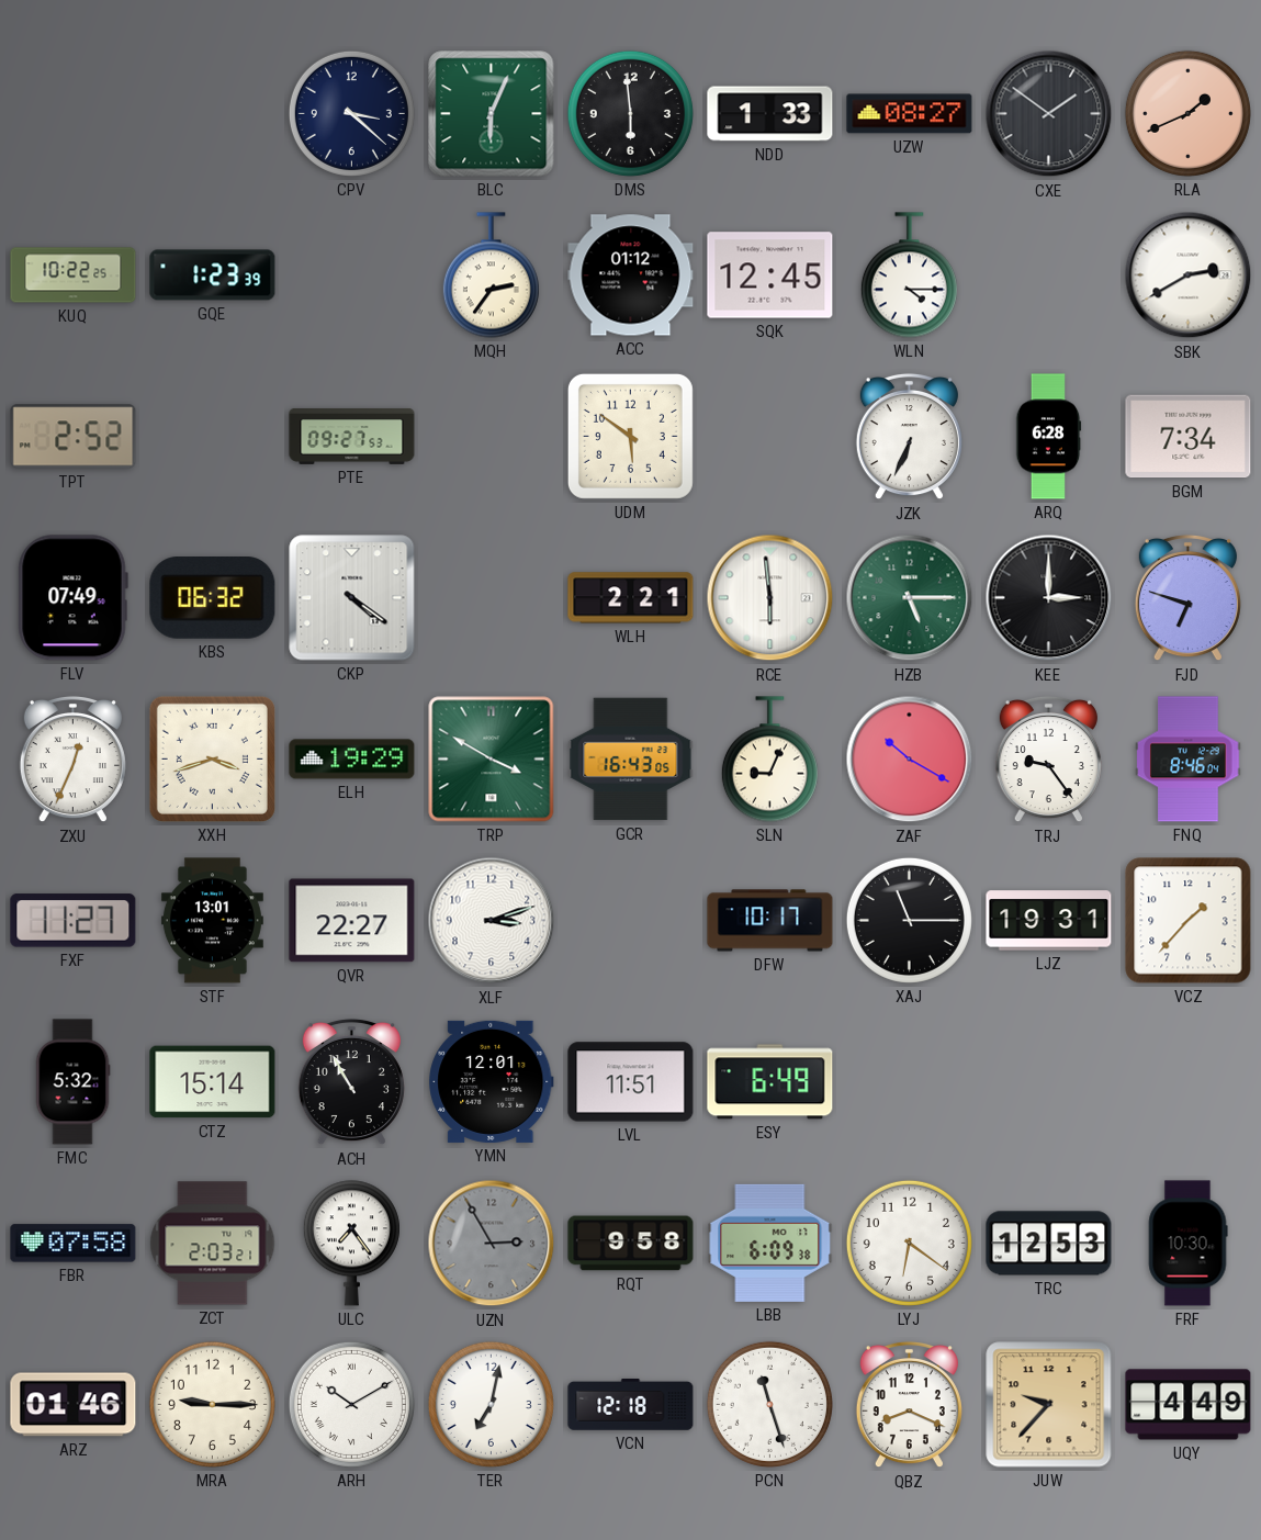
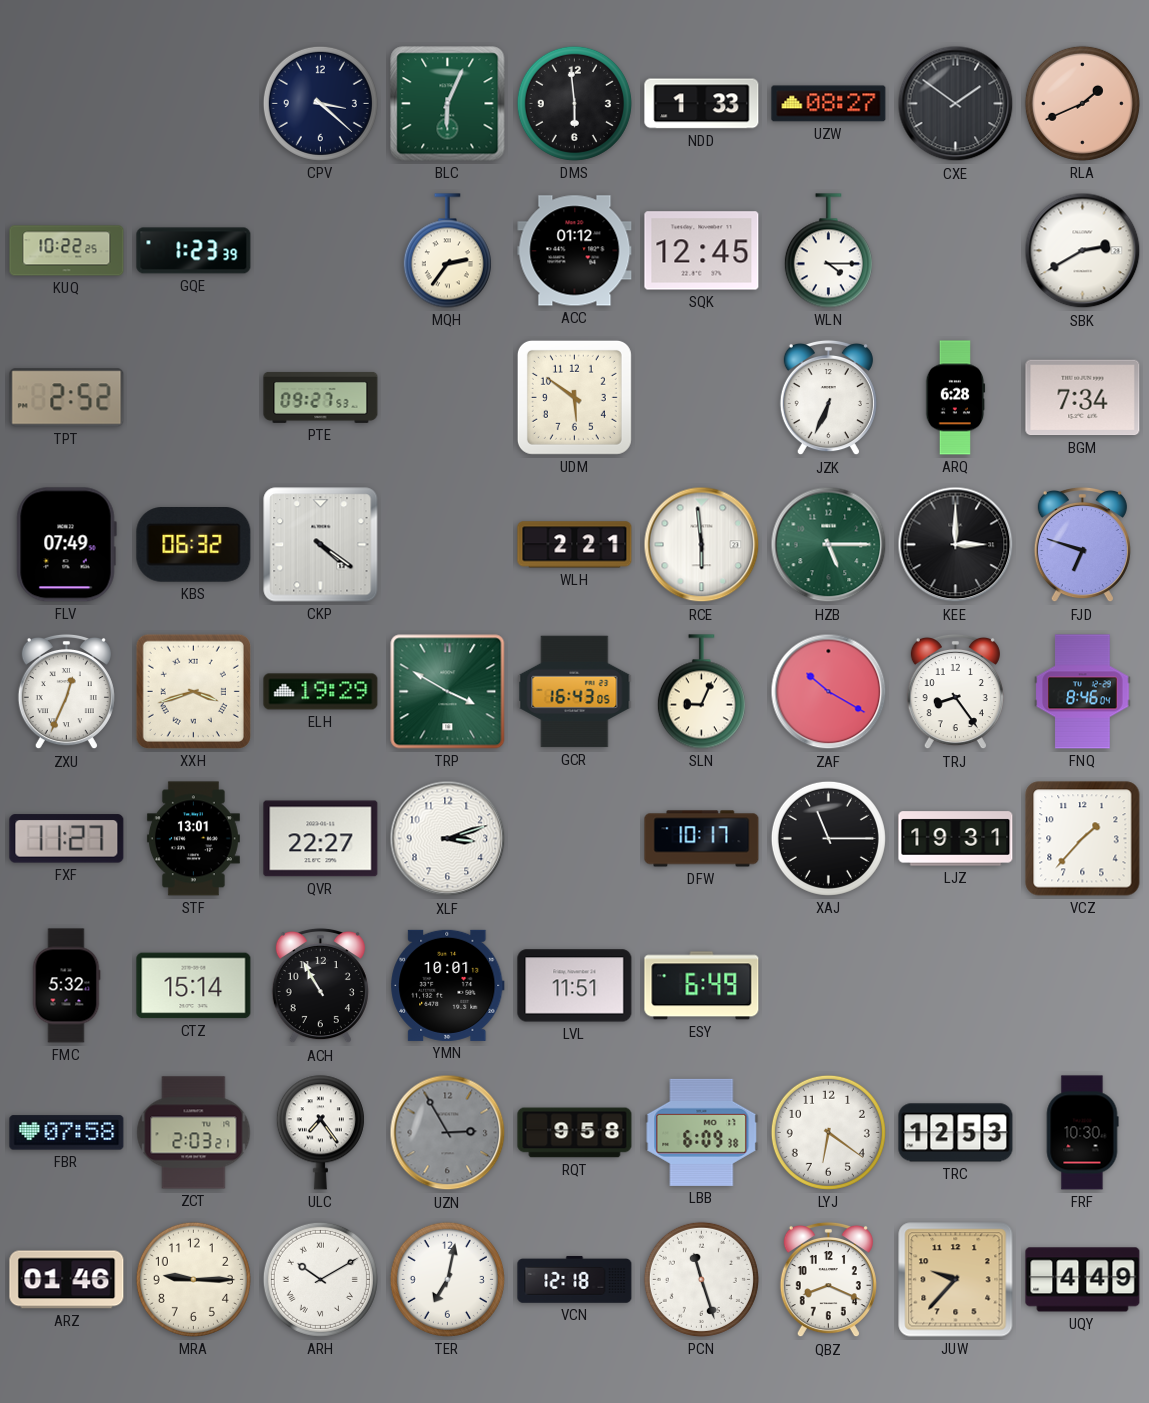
TRJ: 9:24 -> 8:24 (955, 692)
YMN: 12:01 -> 10:01 (448, 985)
